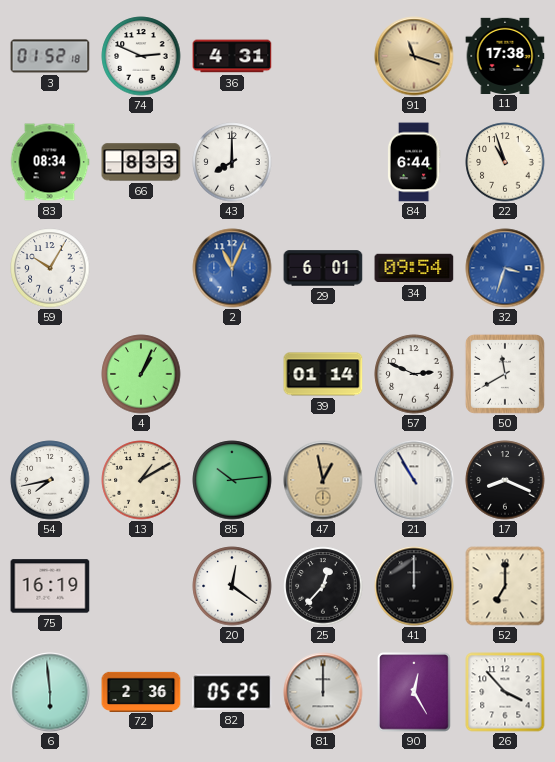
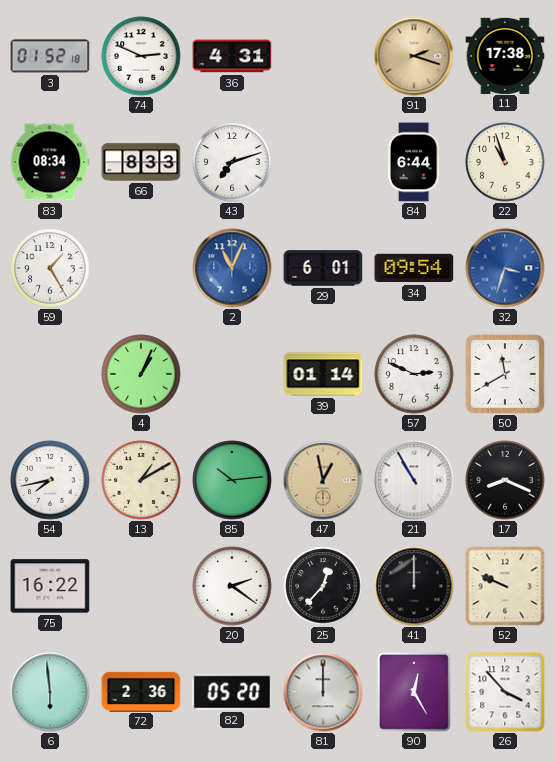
91: 11:18 -> 2:18 (414, 56)
43: 8:00 -> 7:12 (232, 162)
59: 10:05 -> 1:25 (50, 268)
75: 16:19 -> 16:22 (50, 586)
20: 12:21 -> 2:21 (232, 586)
52: 7:00 -> 9:49 (505, 586)
82: 05:25 -> 05:20 (232, 692)
